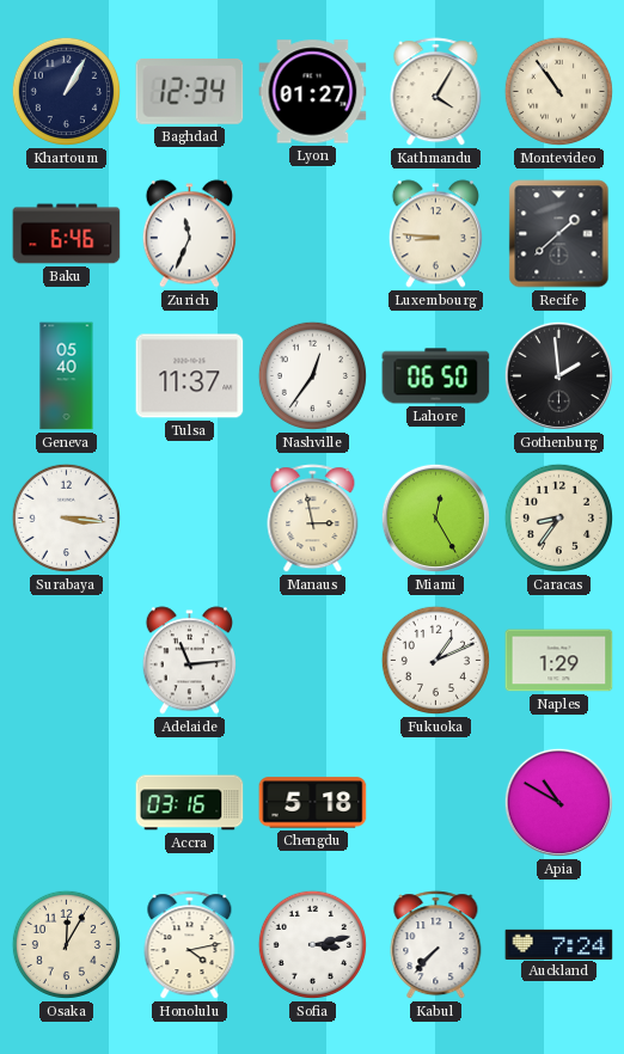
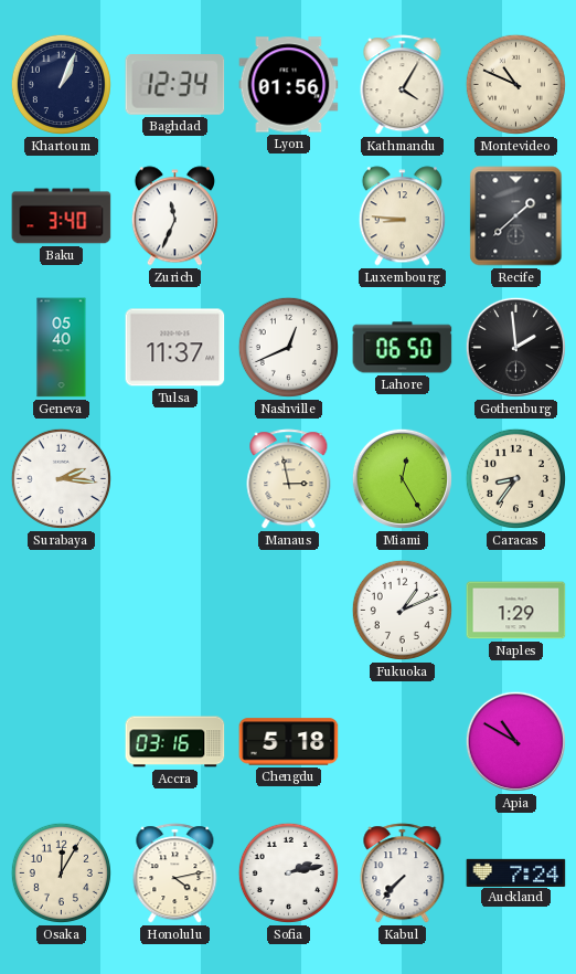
Khartoum: 1:05 -> 1:04 (61, 84)
Lyon: 01:27 -> 01:56 (289, 85)
Montevideo: 10:54 -> 10:49 (515, 84)
Baku: 6:46 -> 3:40 (62, 216)
Nashville: 12:36 -> 12:41 (288, 347)
Surabaya: 3:16 -> 2:16 (61, 478)
Adelaide: 11:14 -> none (189, 661)
Sofia: 3:13 -> 2:13 (288, 872)
